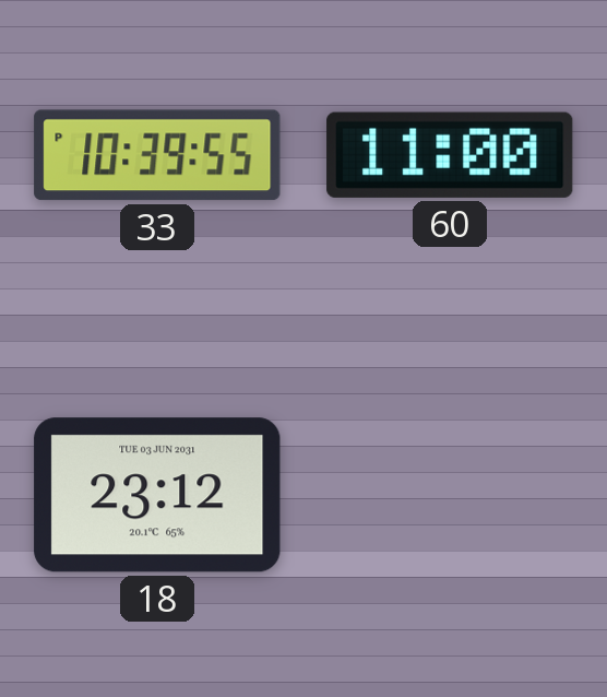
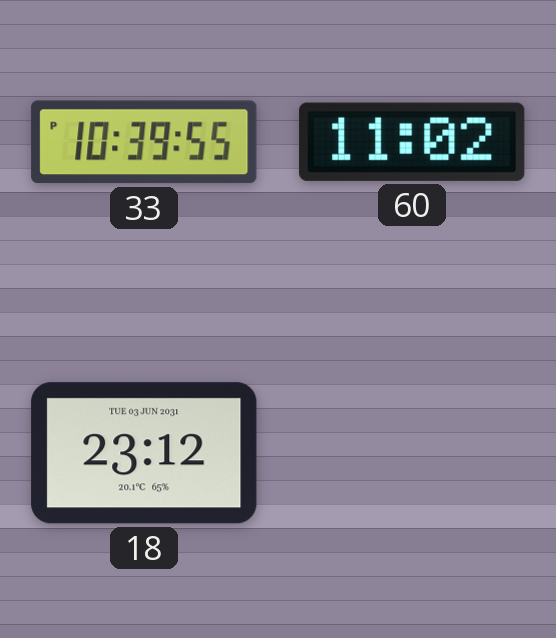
60: 11:00 -> 11:02 (412, 142)
